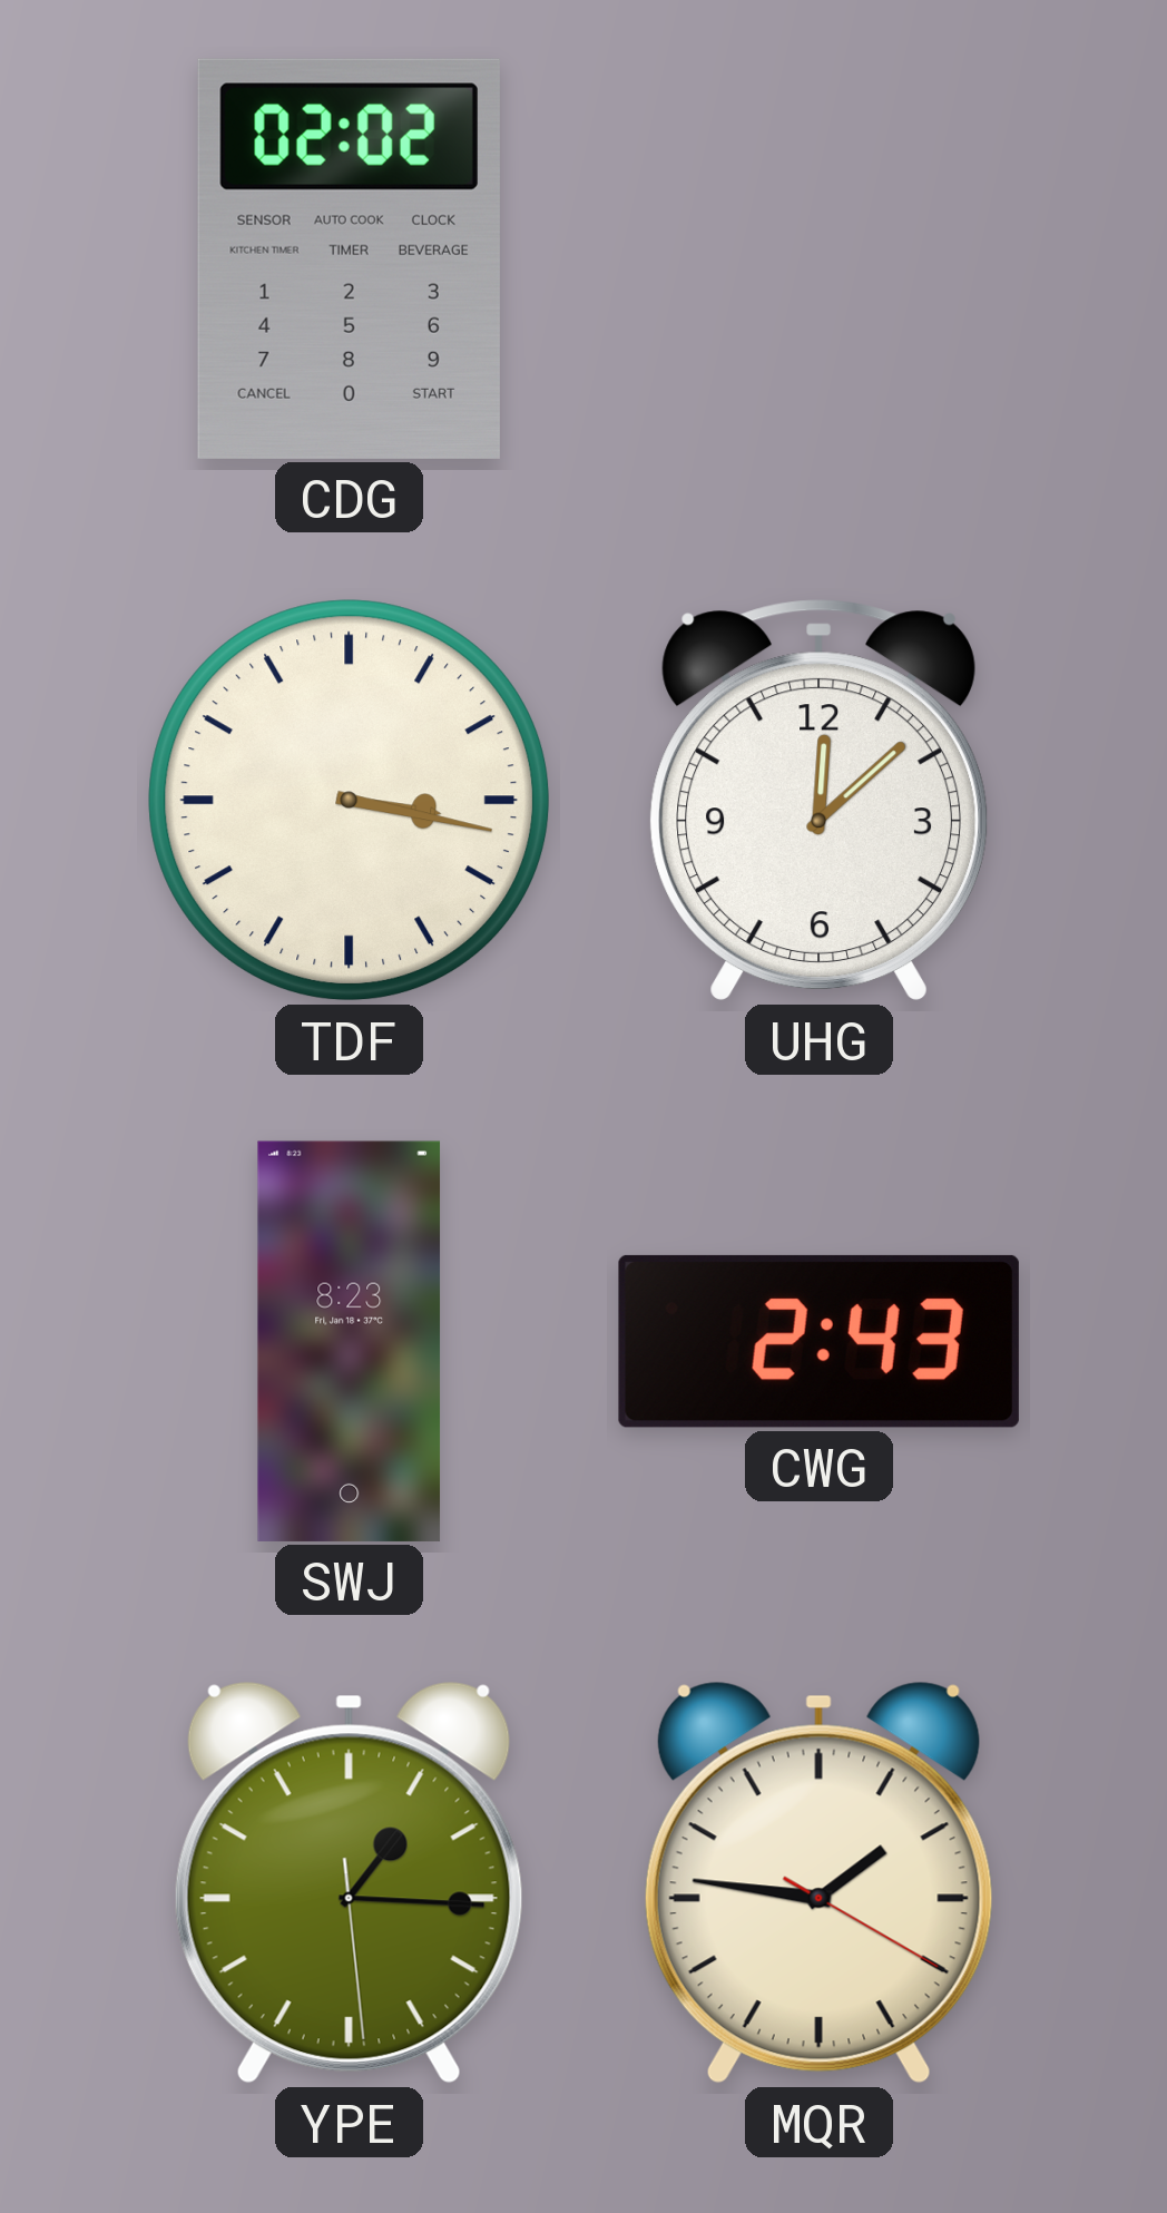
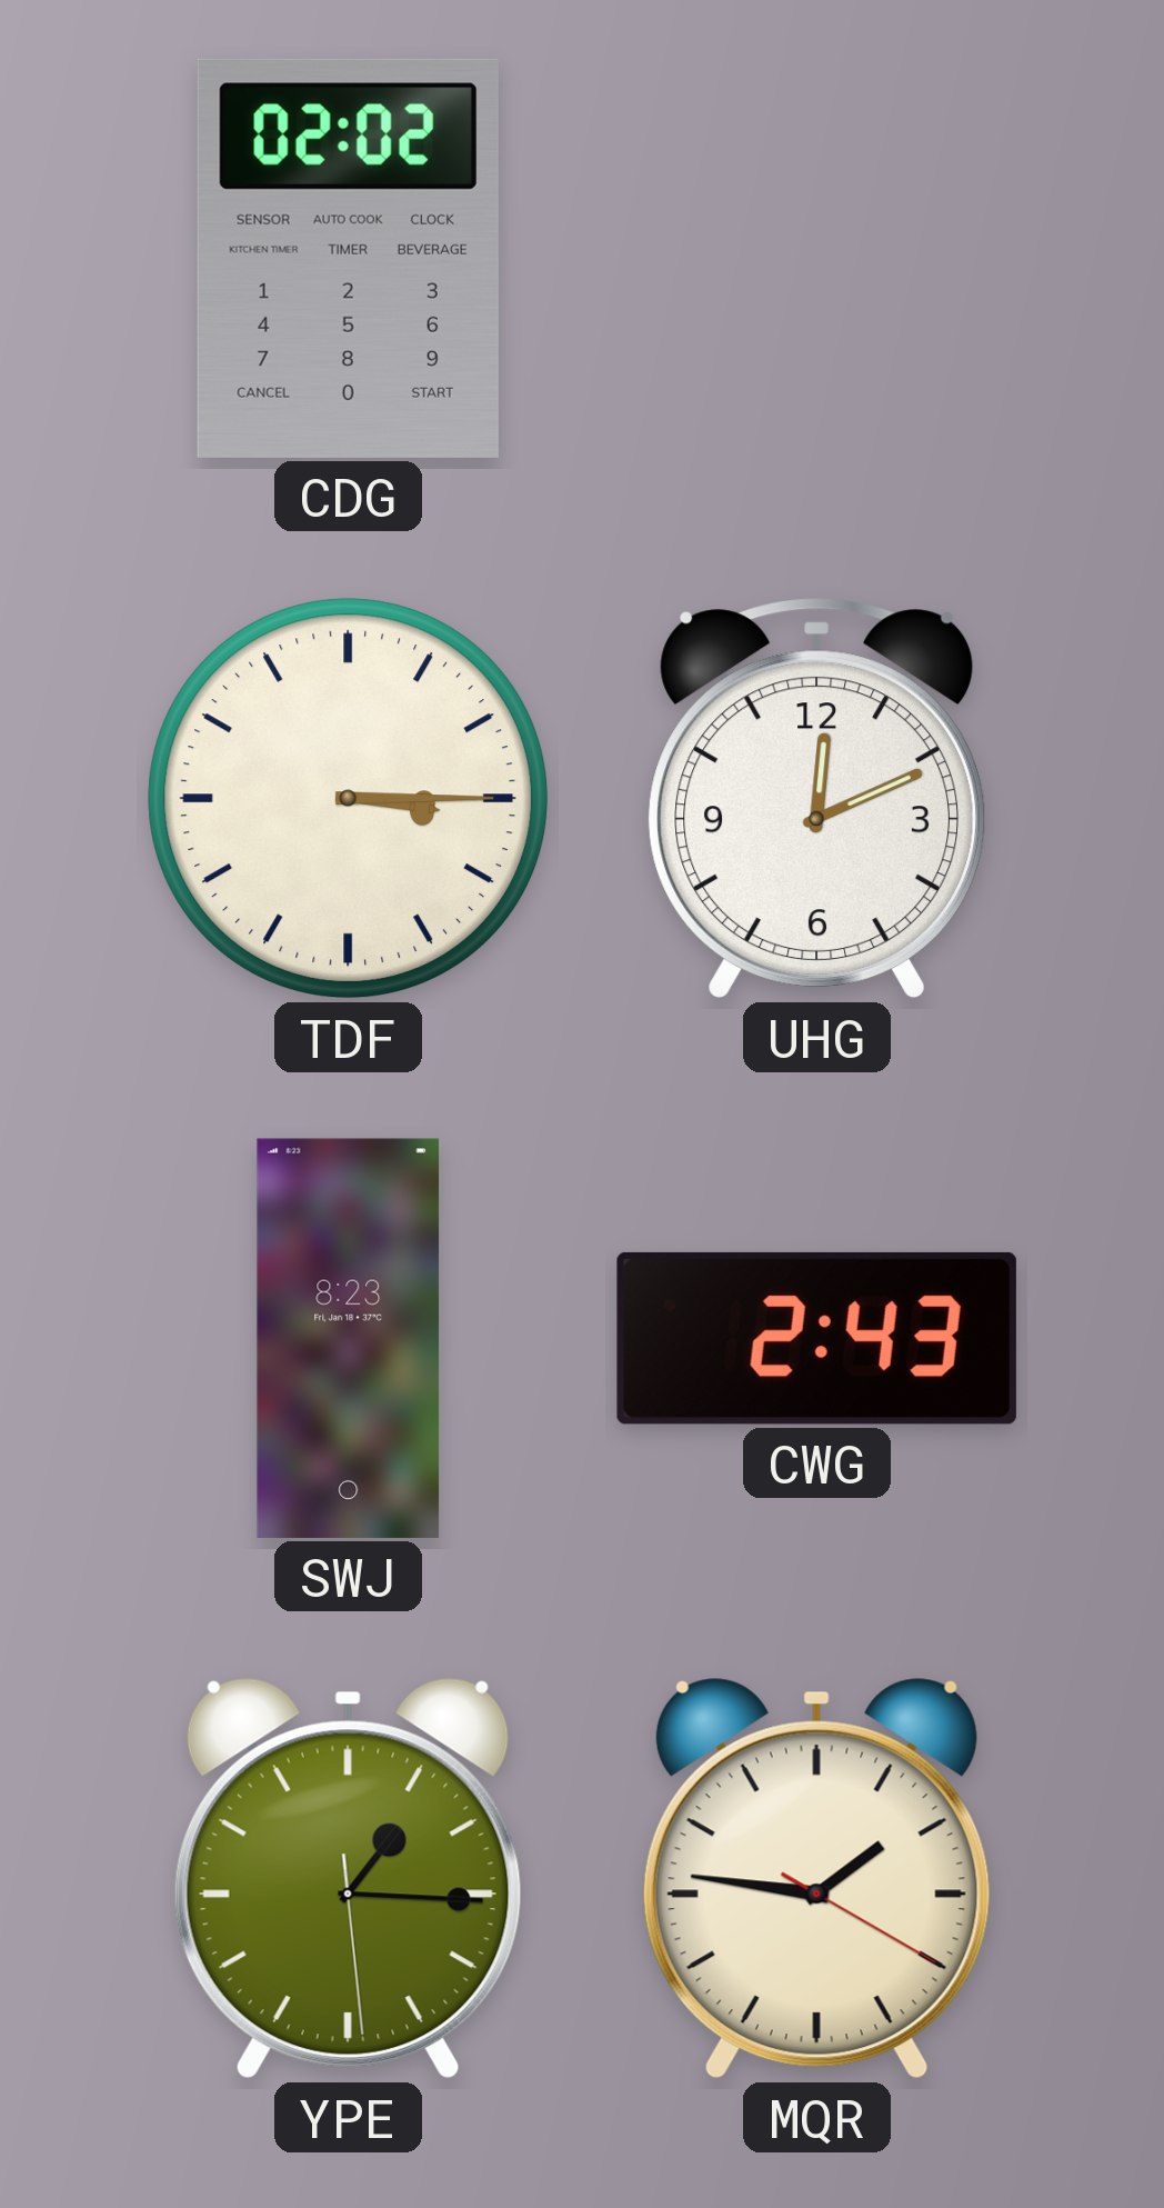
TDF: 3:17 -> 3:15 (349, 799)
UHG: 12:08 -> 12:11 (816, 799)
